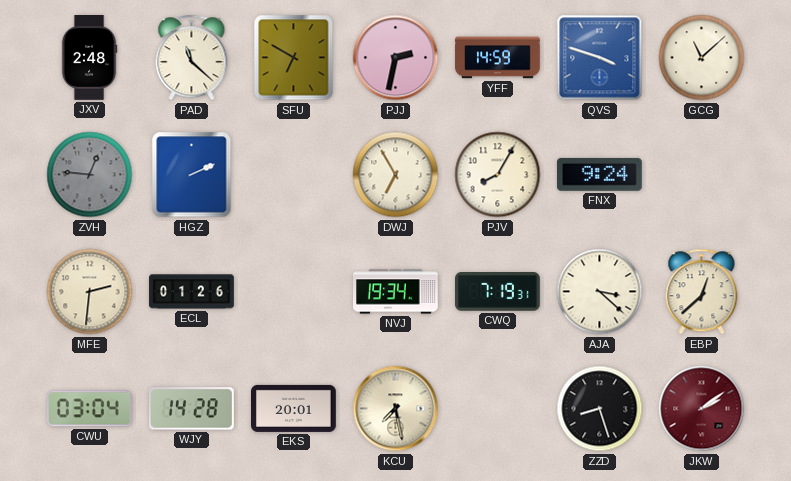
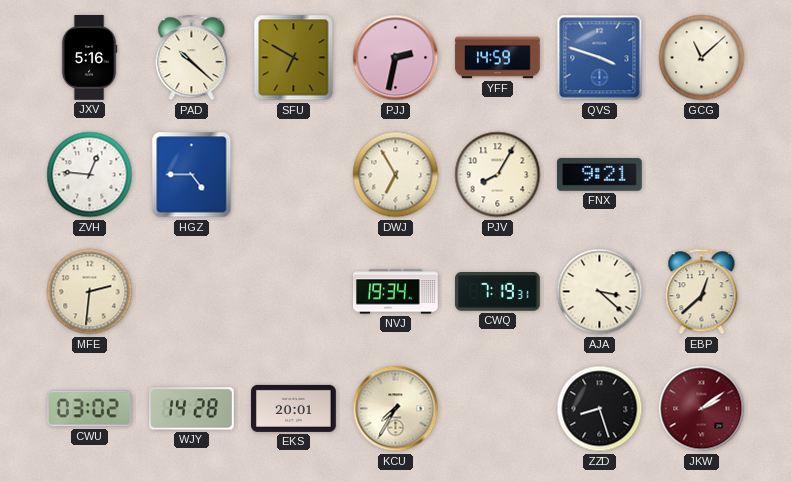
JXV: 2:48 -> 5:16 (89, 58)
PAD: 11:22 -> 10:22 (192, 58)
ZVH dial: grey -> white (90, 175)
HGZ: 2:11 -> 4:45 (192, 175)
FNX: 9:24 -> 9:21 (599, 174)
ECL: 01:26 -> none (192, 292)
CWU: 03:04 -> 03:02 (89, 409)
KCU: 7:28 -> 7:35 (396, 409)
